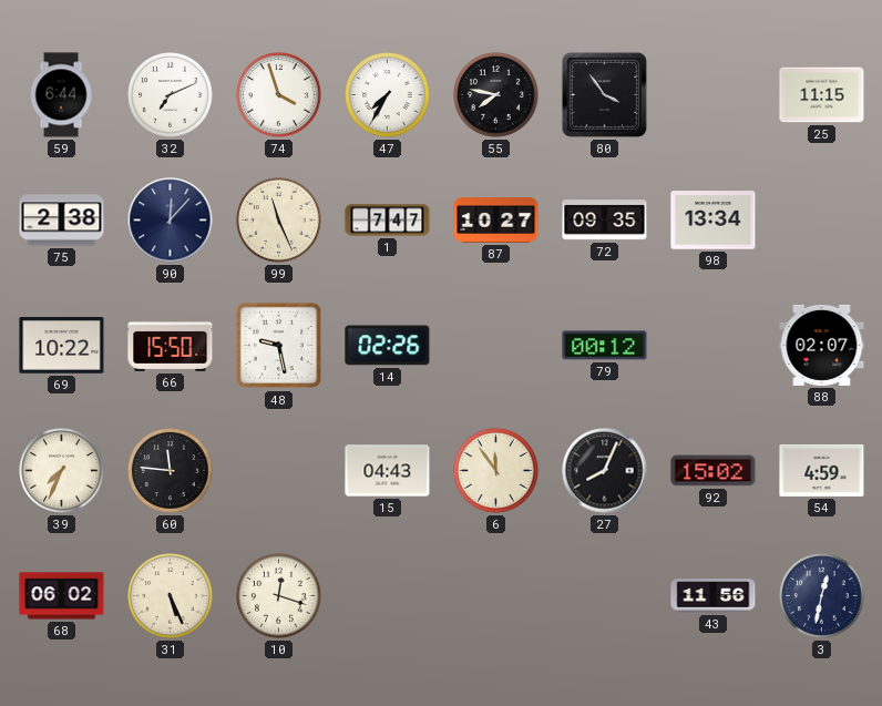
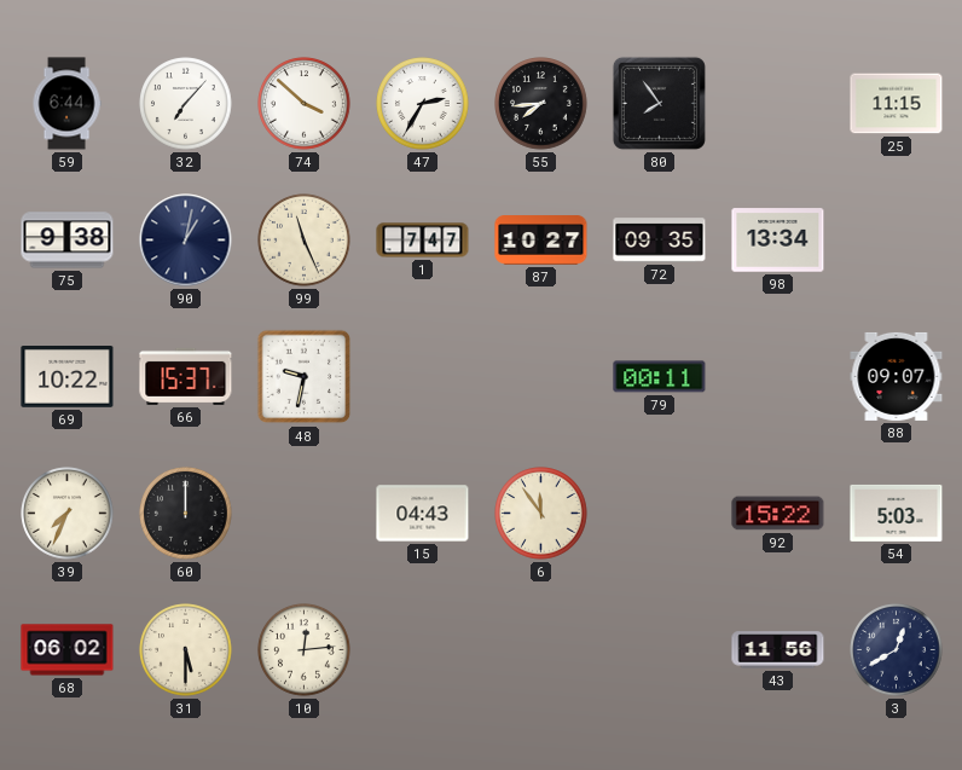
32: 7:11 -> 7:07 (186, 104)
74: 3:57 -> 3:52 (305, 104)
47: 7:35 -> 2:35 (423, 104)
55: 7:47 -> 7:44 (541, 104)
80: 3:54 -> 7:54 (659, 103)
75: 2:38 -> 9:38 (68, 241)
90: 12:07 -> 1:02 (186, 241)
66: 15:50 -> 15:37 (186, 376)
48: 9:28 -> 9:32 (305, 377)
14: 02:26 -> none (388, 346)
79: 00:12 -> 00:11 (660, 377)
88: 02:07 -> 09:07 (897, 376)
60: 11:46 -> 12:00 (186, 514)
27: 8:04 -> none (605, 471)
92: 15:02 -> 15:22 (778, 514)
54: 4:59 -> 5:03 (897, 513)
31: 5:26 -> 5:30 (186, 650)
10: 12:18 -> 12:14 (305, 650)
3: 12:32 -> 12:40 (897, 650)
